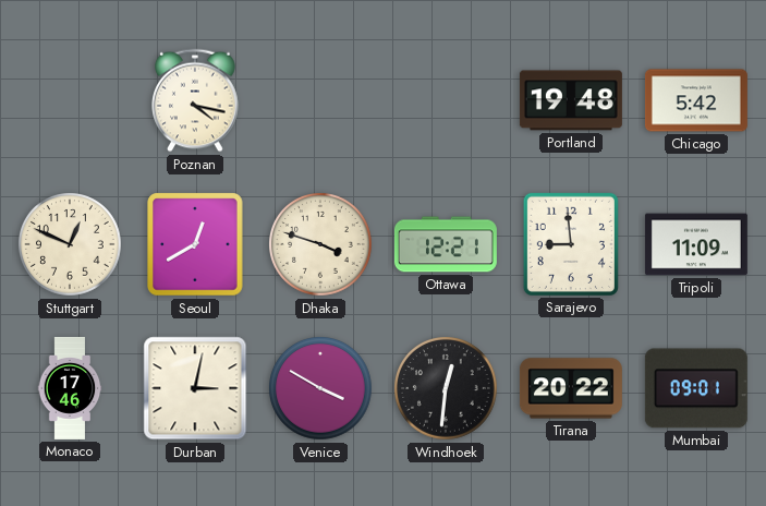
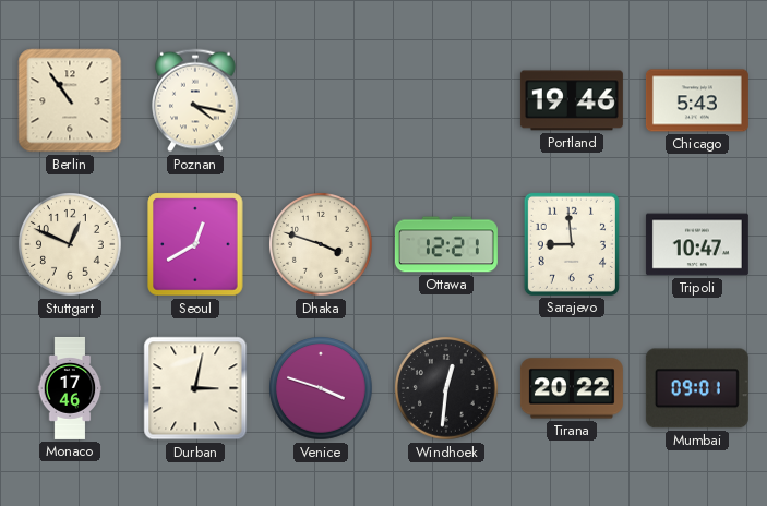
Berlin: none -> 10:54 (70, 100)
Portland: 19:48 -> 19:46 (572, 100)
Chicago: 5:42 -> 5:43 (697, 100)
Tripoli: 11:09 -> 10:47 (697, 244)
Venice: 3:50 -> 3:48 (322, 389)
